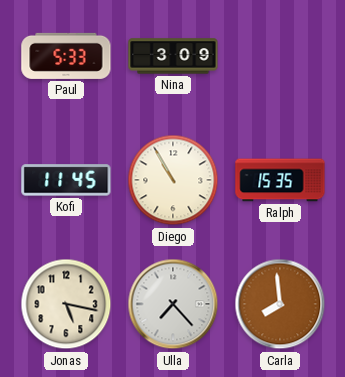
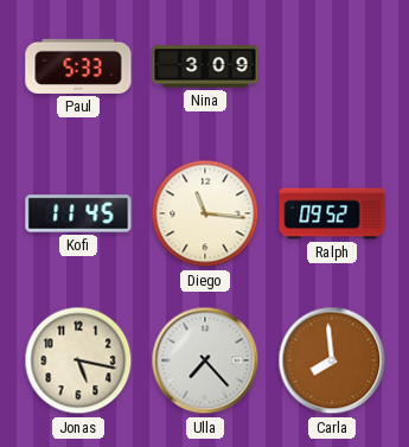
Diego: 10:55 -> 11:16 (205, 213)
Ralph: 15:35 -> 09:52 (332, 213)
